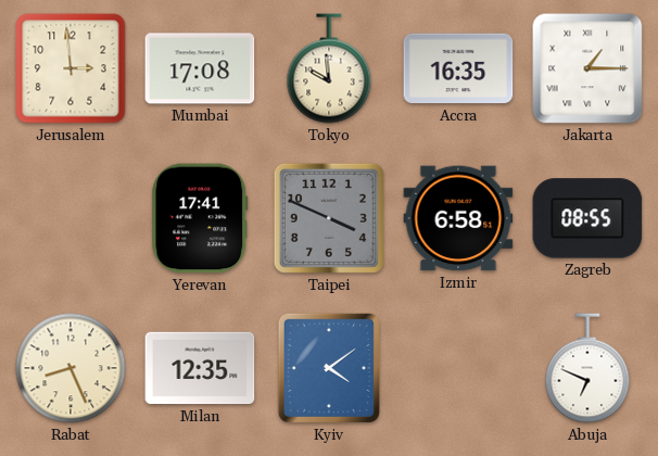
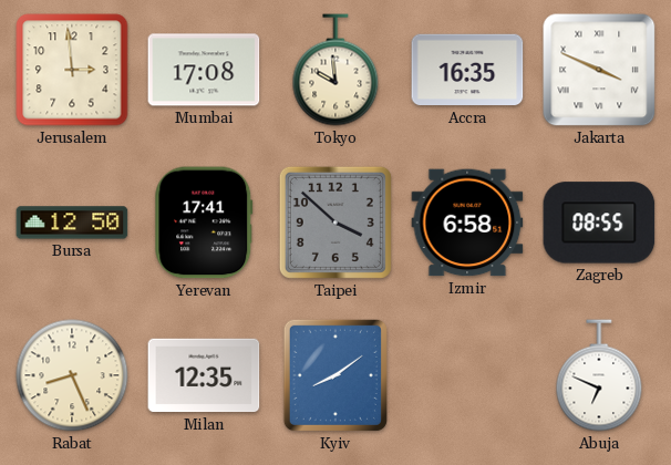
Jakarta: 1:15 -> 3:49 (599, 70)
Bursa: none -> 12:50 (72, 223)
Taipei: 3:49 -> 3:52 (335, 223)
Kyiv: 4:09 -> 8:09 (335, 375)
